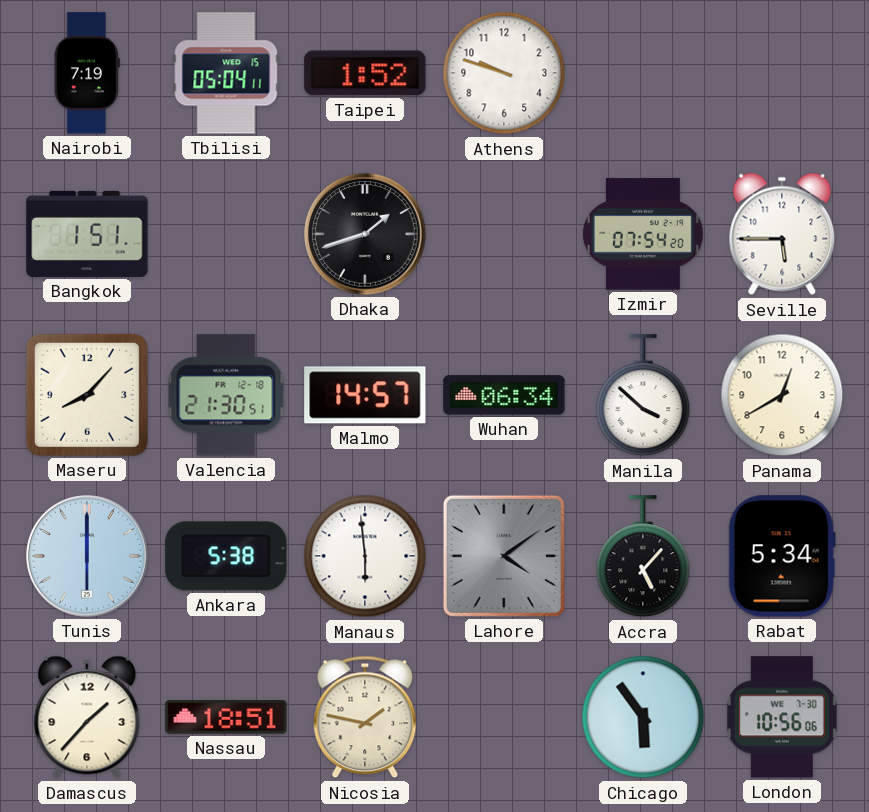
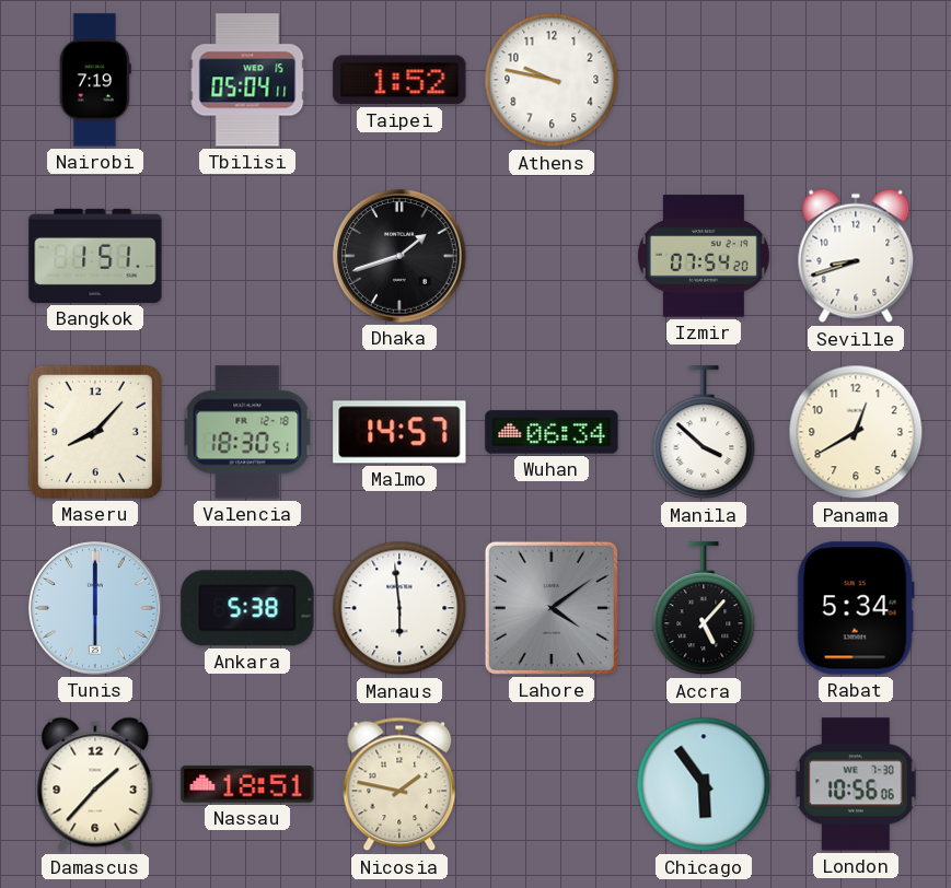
Athens: 9:48 -> 9:47 (552, 80)
Seville: 5:45 -> 8:42 (856, 256)
Valencia: 21:30 -> 18:30 (247, 432)
